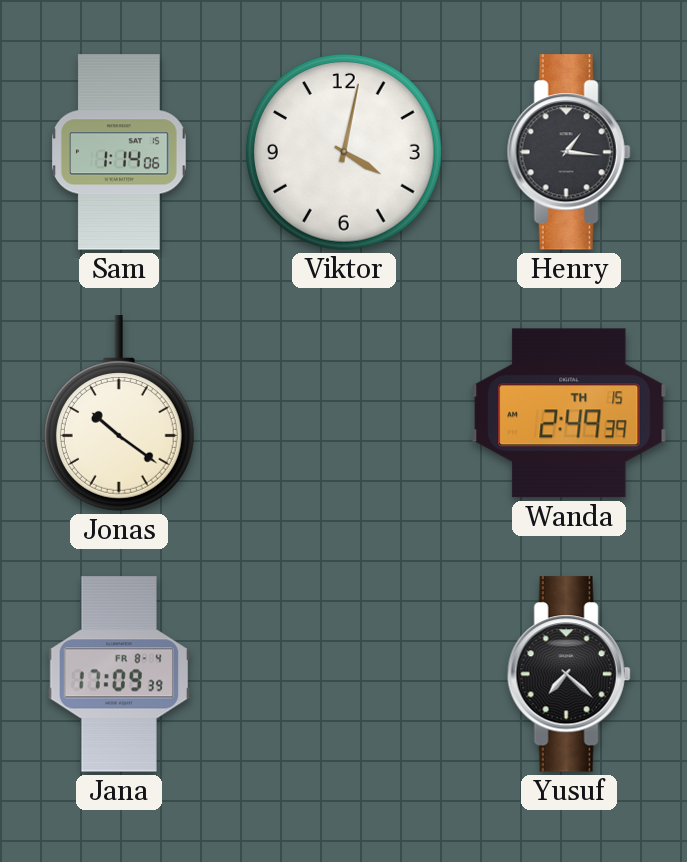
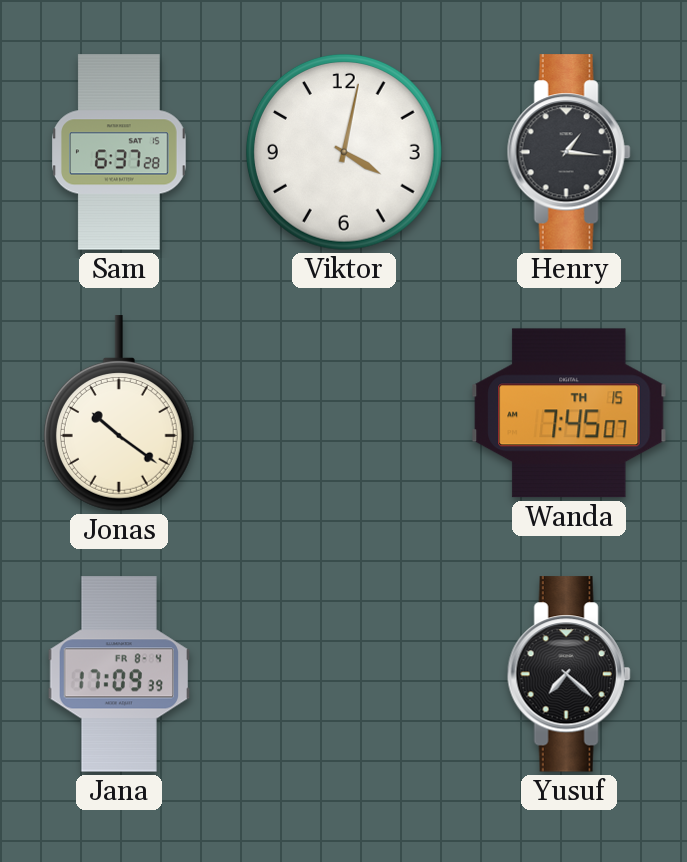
Sam: 1:14 -> 6:37 (120, 152)
Wanda: 2:49 -> 7:45 (569, 413)
